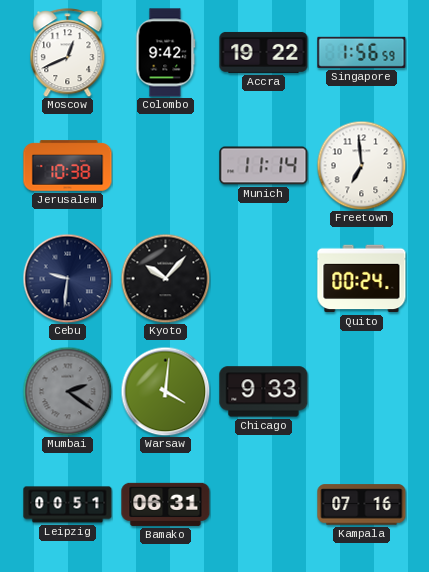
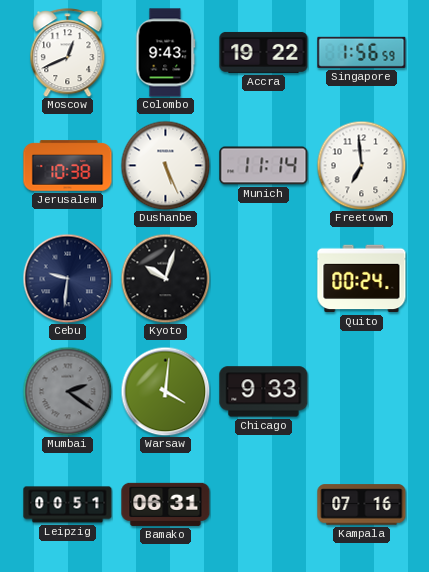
Colombo: 9:42 -> 9:43 (165, 53)
Dushanbe: none -> 5:26 (165, 165)
Kyoto: 10:07 -> 10:03 (165, 278)
